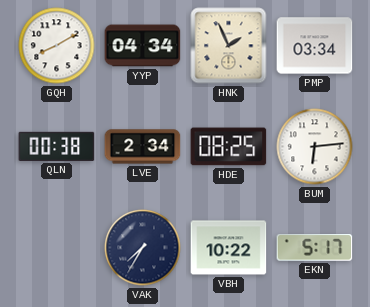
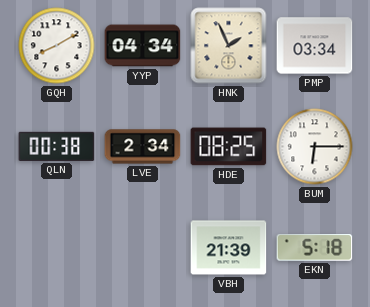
BUM: 6:14 -> 6:15 (315, 147)
VAK: 7:35 -> none (143, 248)
VBH: 10:22 -> 21:39 (229, 248)
EKN: 5:17 -> 5:18 (315, 248)
